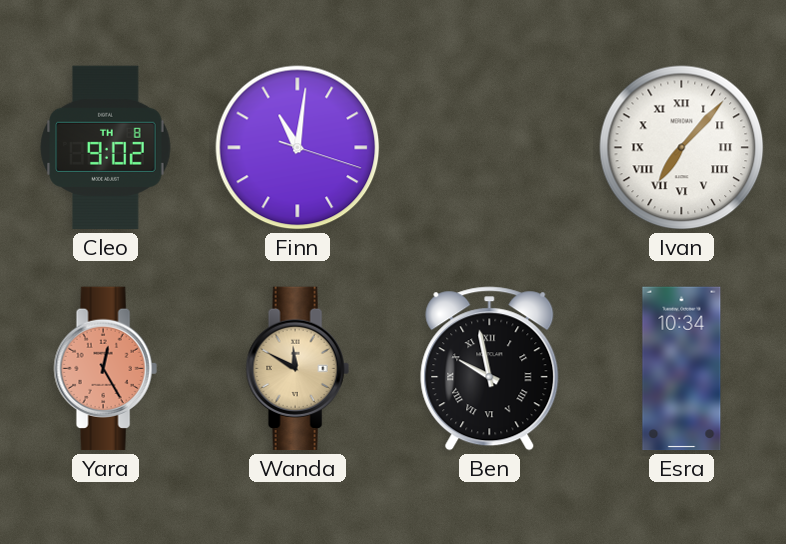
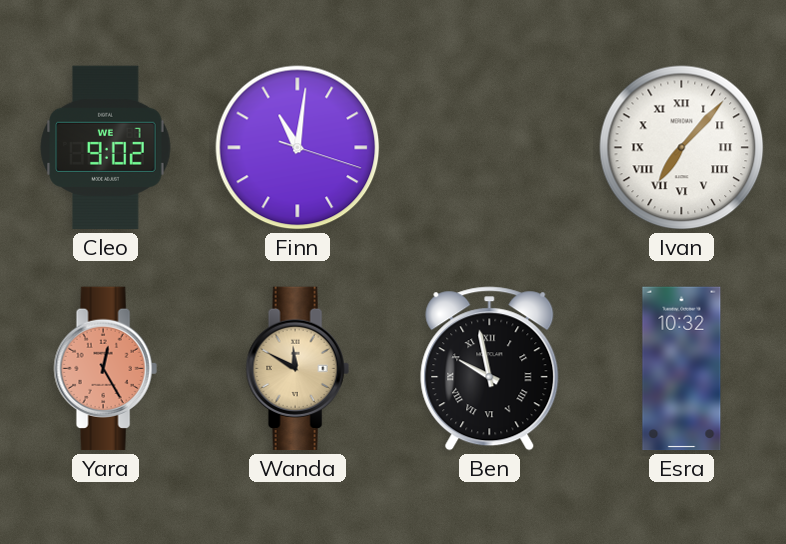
Cleo date: TH 8 -> WE 7 (106, 148)
Esra: 10:34 -> 10:32 (682, 369)
